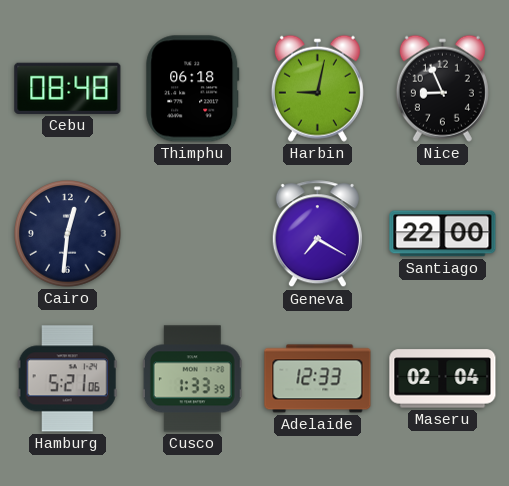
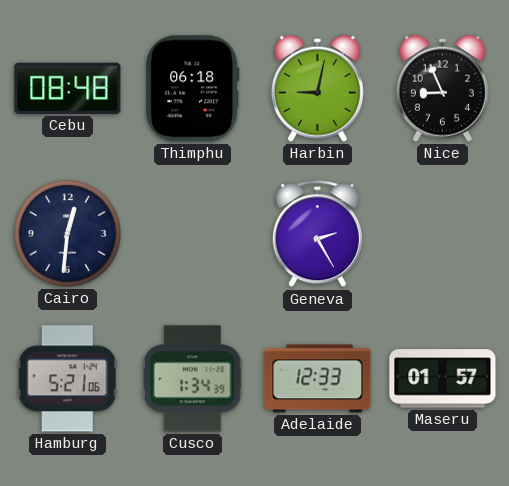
Geneva: 7:20 -> 2:25 (317, 234)
Santiago: 22:00 -> none (443, 234)
Cusco: 1:33 -> 1:34 (192, 379)
Maseru: 02:04 -> 01:57 (443, 379)
